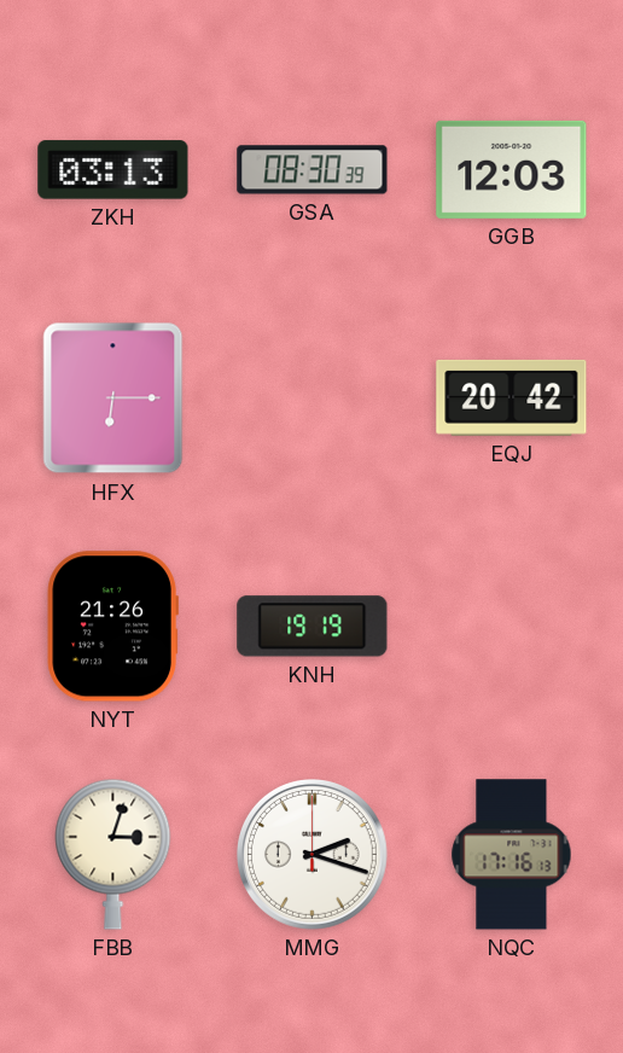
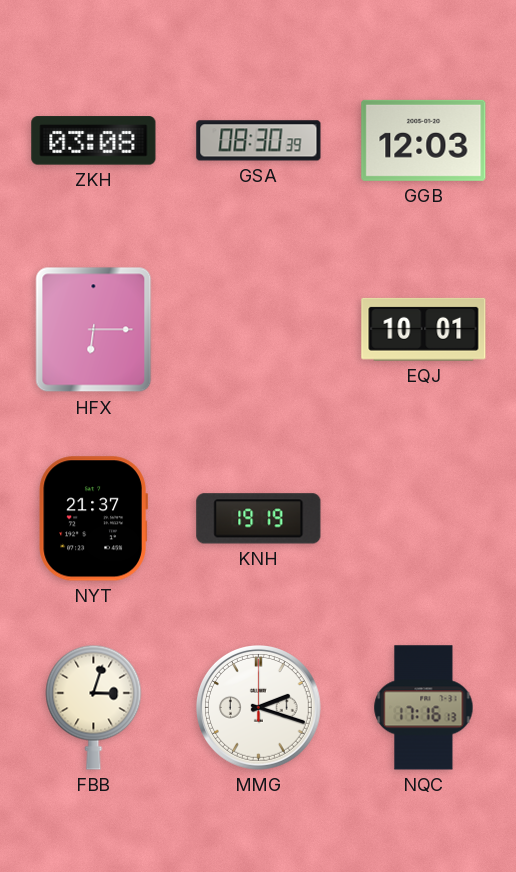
ZKH: 03:13 -> 03:08 (94, 141)
EQJ: 20:42 -> 10:01 (424, 329)
NYT: 21:26 -> 21:37 (93, 519)
